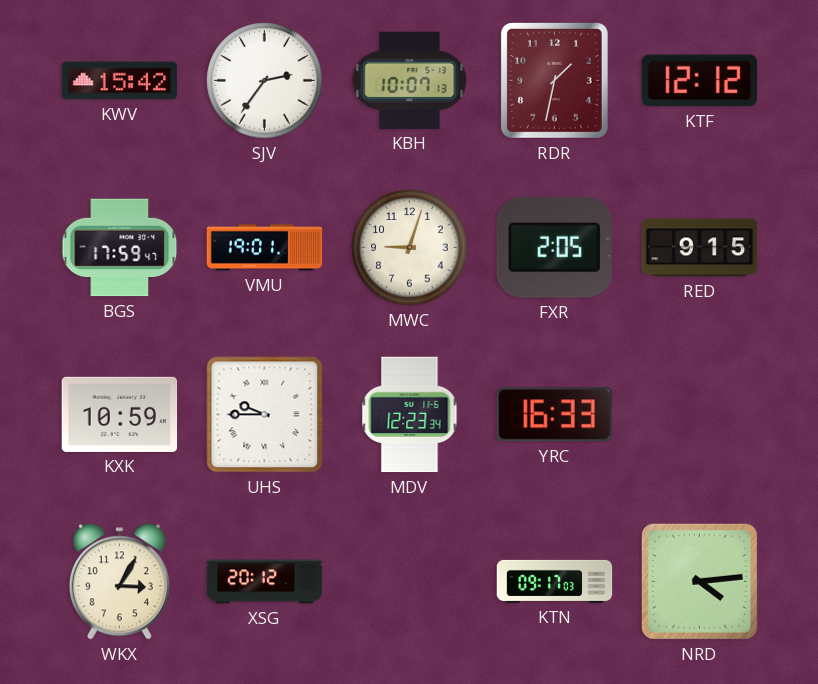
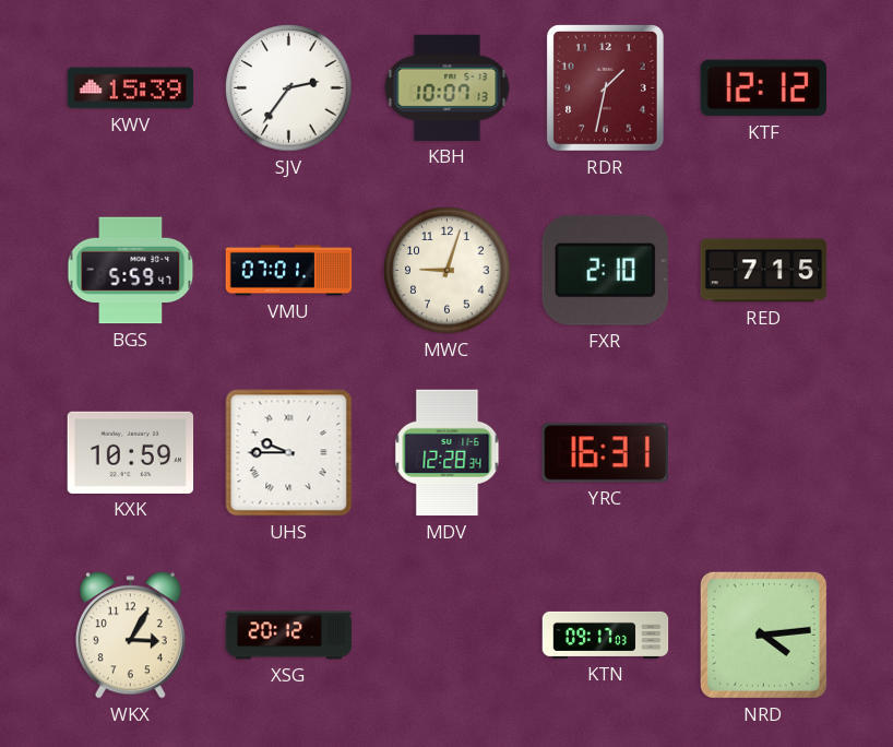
KWV: 15:42 -> 15:39 (131, 88)
BGS: 17:59 -> 5:59 (131, 271)
VMU: 19:01 -> 07:01 (289, 271)
FXR: 2:05 -> 2:10 (605, 270)
RED: 9:15 -> 7:15 (764, 271)
MDV: 12:23 -> 12:28 (448, 453)
YRC: 16:33 -> 16:31 (605, 453)
